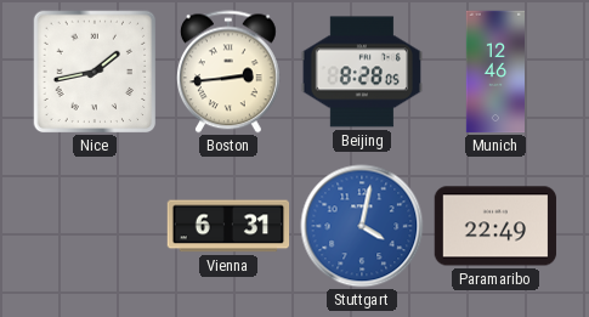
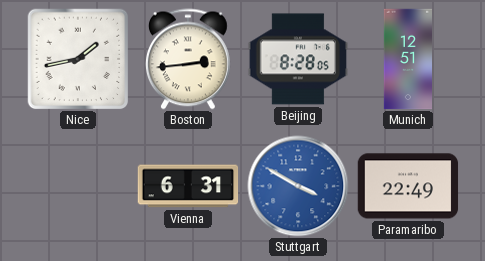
Munich: 12:46 -> 12:51 (407, 59)
Stuttgart: 4:02 -> 3:50 (298, 186)
